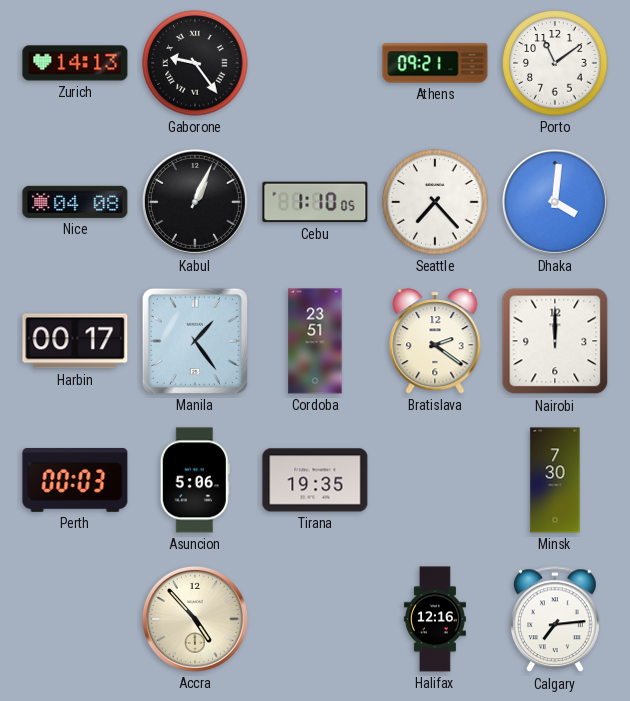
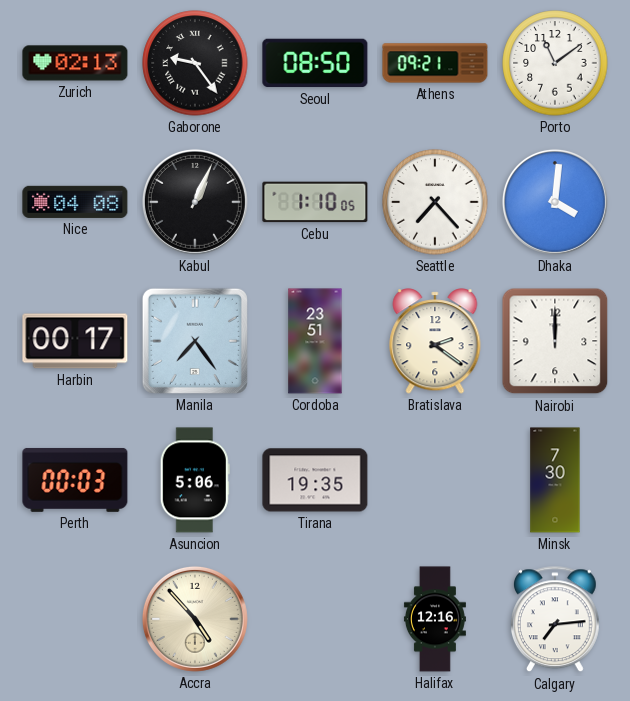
Zurich: 14:13 -> 02:13 (75, 63)
Seoul: none -> 08:50 (315, 63)
Manila: 1:24 -> 7:24 (195, 341)
